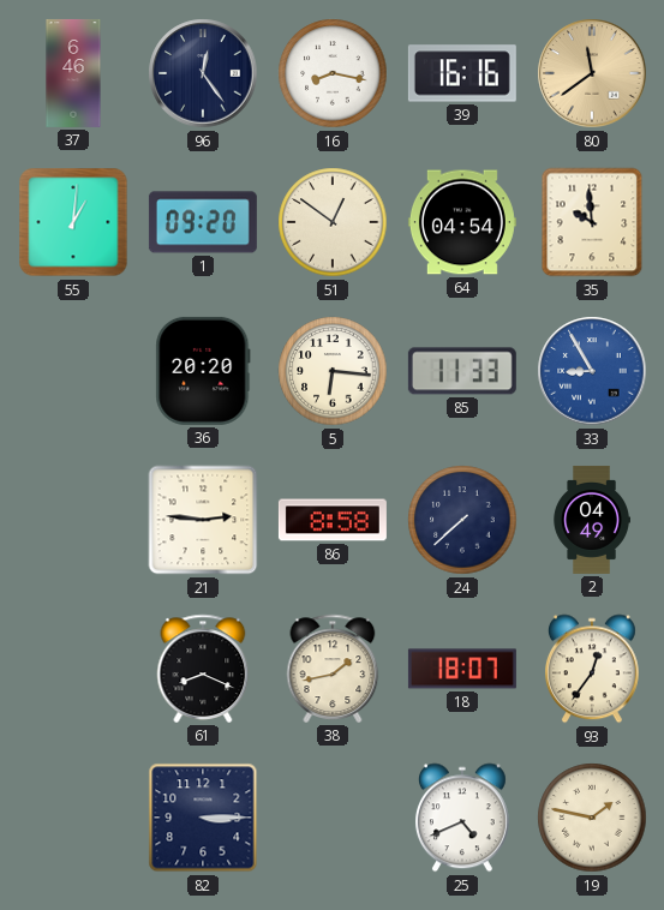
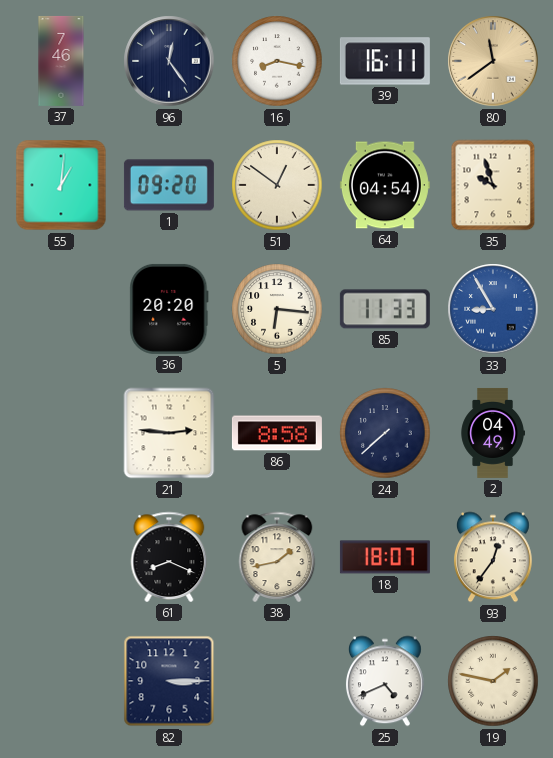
37: 6:46 -> 7:46 (61, 61)
39: 16:16 -> 16:11 (385, 61)
35: 9:59 -> 9:57 (493, 185)
